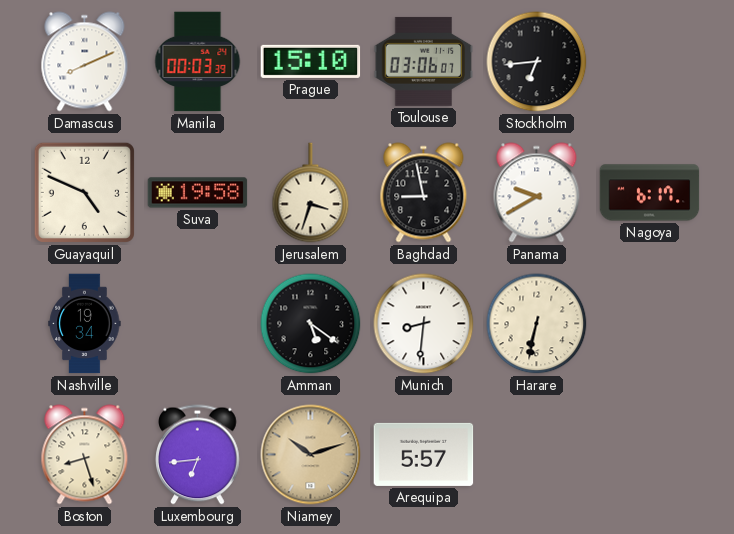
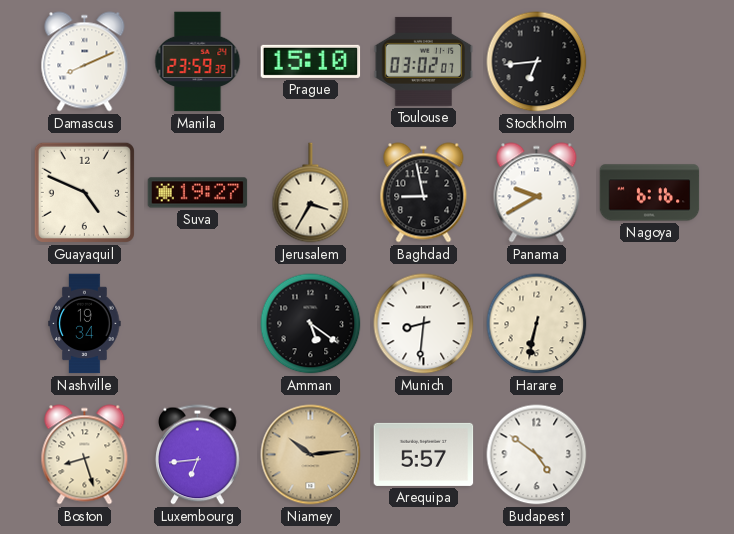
Manila: 00:03 -> 23:59 (198, 62)
Toulouse: 03:06 -> 03:02 (424, 61)
Suva: 19:58 -> 19:27 (198, 193)
Jerusalem: 3:33 -> 3:35 (311, 193)
Nagoya: 6:17 -> 6:16 (650, 193)
Niamey: 10:12 -> 10:14 (311, 455)
Budapest: none -> 4:51 (537, 455)
